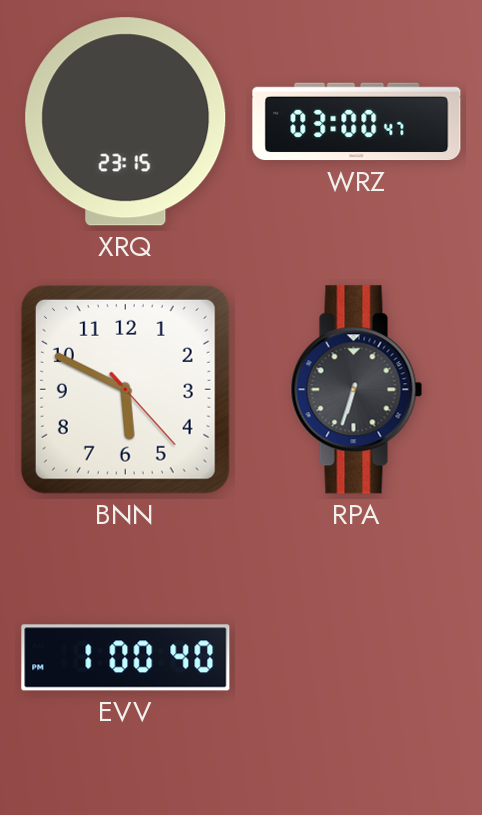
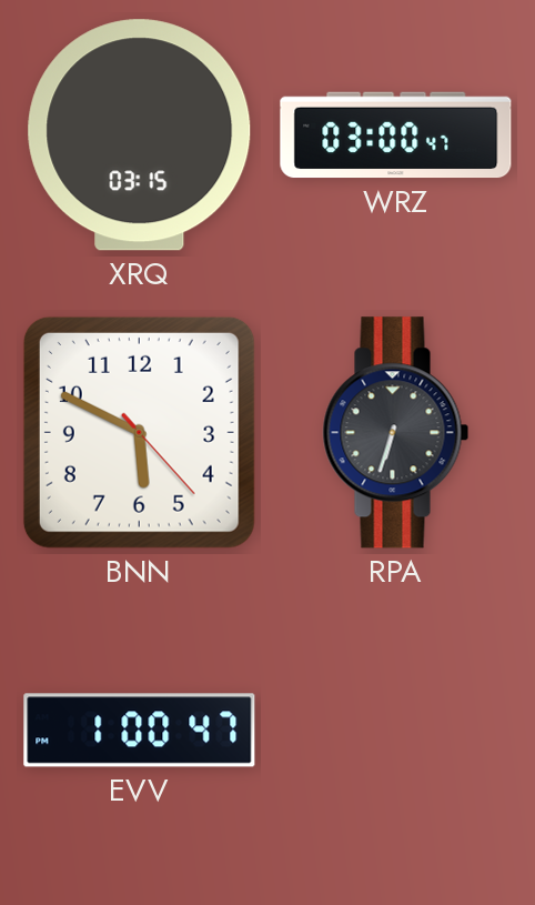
XRQ: 23:15 -> 03:15 (140, 135)
EVV: 1:00:40 -> 1:00:47 (140, 731)
